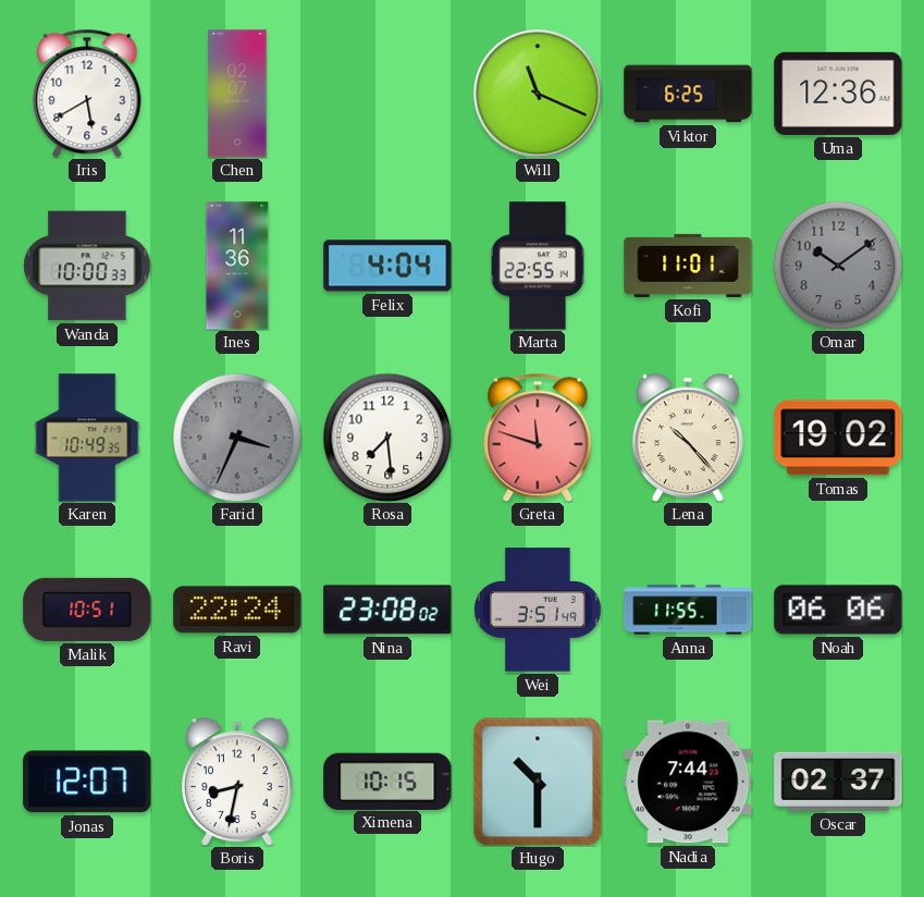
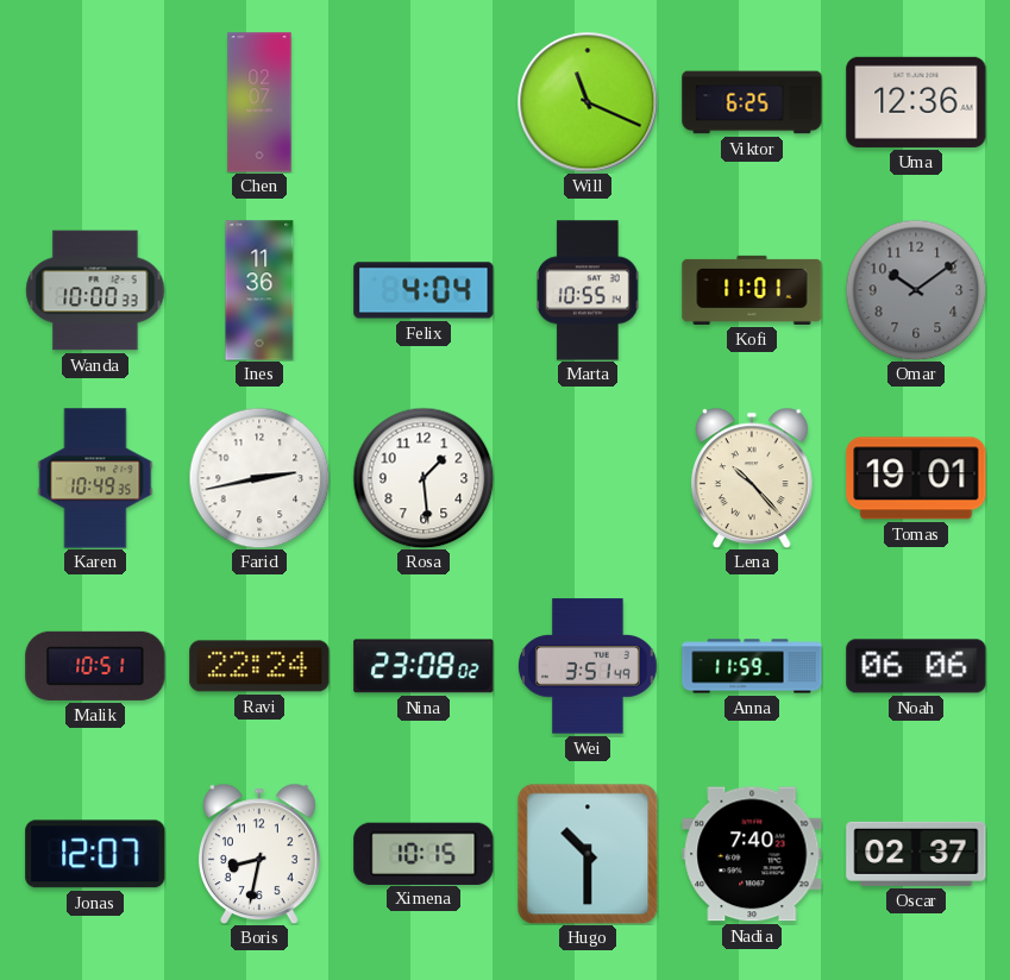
Iris: 5:40 -> none (87, 94)
Marta: 22:55 -> 10:55 (589, 290)
Farid: 3:34 -> 2:43 (259, 478)
Farid dial: grey -> white (259, 478)
Rosa: 7:29 -> 1:29 (424, 478)
Greta: 11:48 -> none (538, 438)
Tomas: 19:02 -> 19:01 (916, 478)
Anna: 11:55 -> 11:59 (752, 666)
Nadia: 7:44 -> 7:40 (752, 854)
